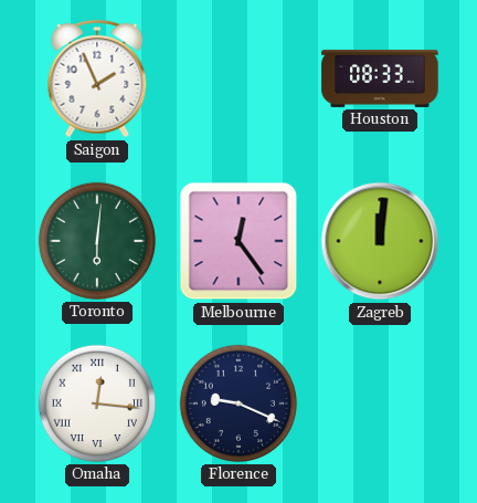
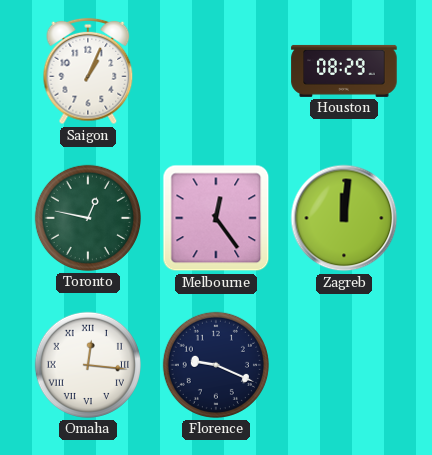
Saigon: 1:56 -> 1:04 (88, 71)
Houston: 08:33 -> 08:29 (344, 71)
Toronto: 6:01 -> 12:47 (88, 218)
